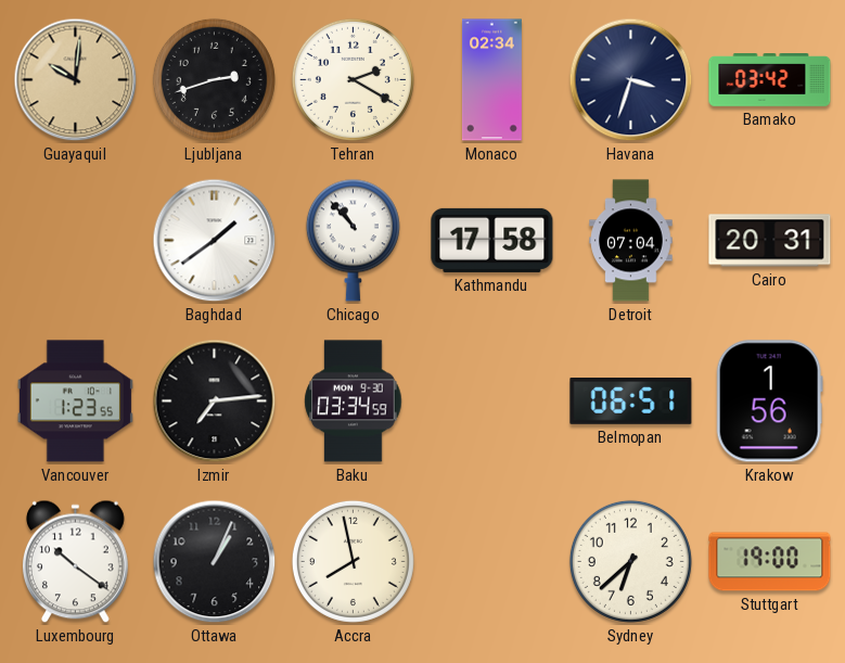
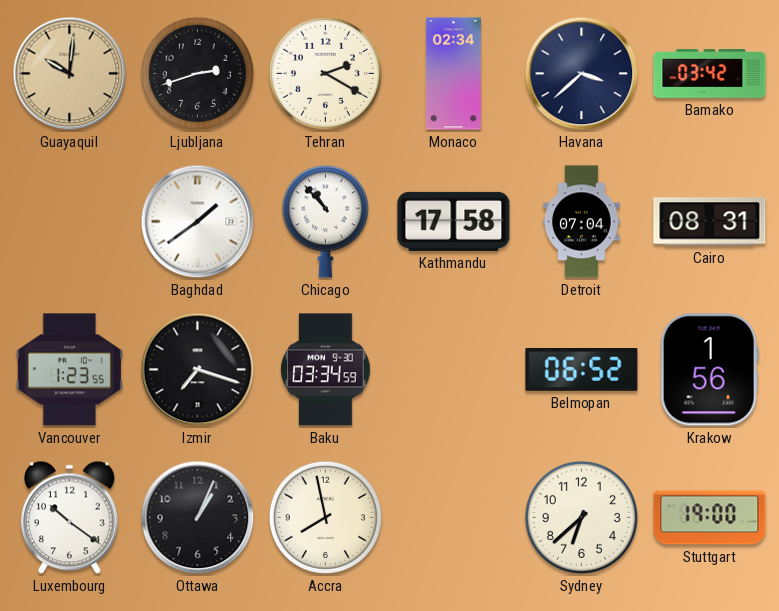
Havana: 3:33 -> 3:38 (582, 74)
Cairo: 20:31 -> 08:31 (710, 222)
Izmir: 7:14 -> 7:18 (198, 370)
Belmopan: 06:51 -> 06:52 (582, 370)
